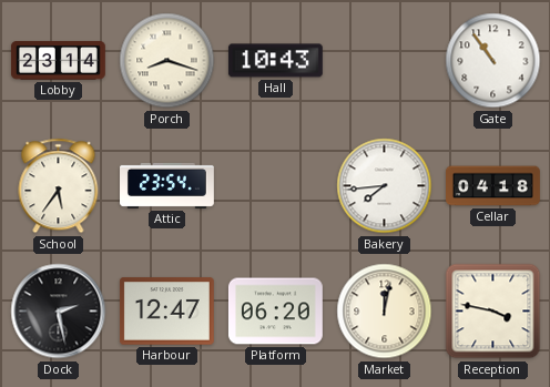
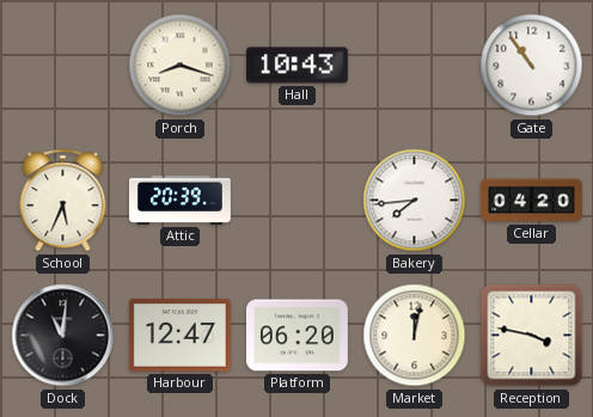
Lobby: 23:14 -> none (58, 61)
School: 5:36 -> 5:34 (63, 201)
Attic: 23:54 -> 20:39 (181, 200)
Cellar: 04:18 -> 04:20 (532, 201)
Dock: 2:28 -> 11:01 (63, 336)
